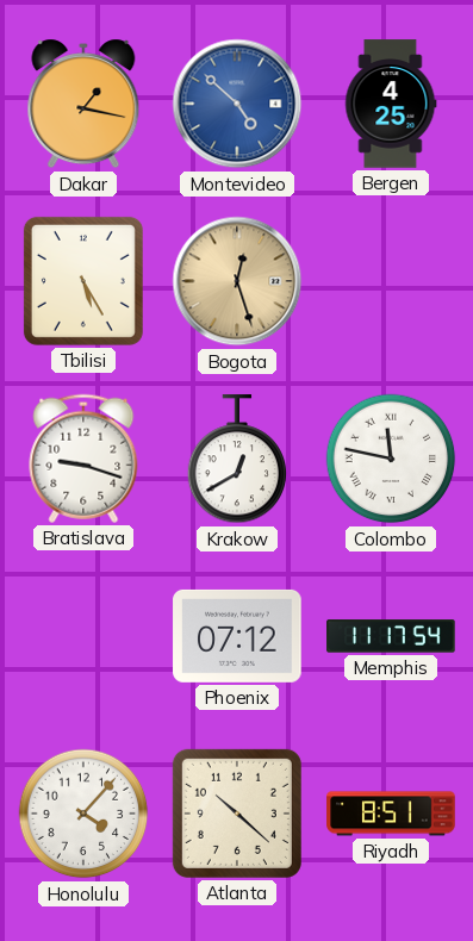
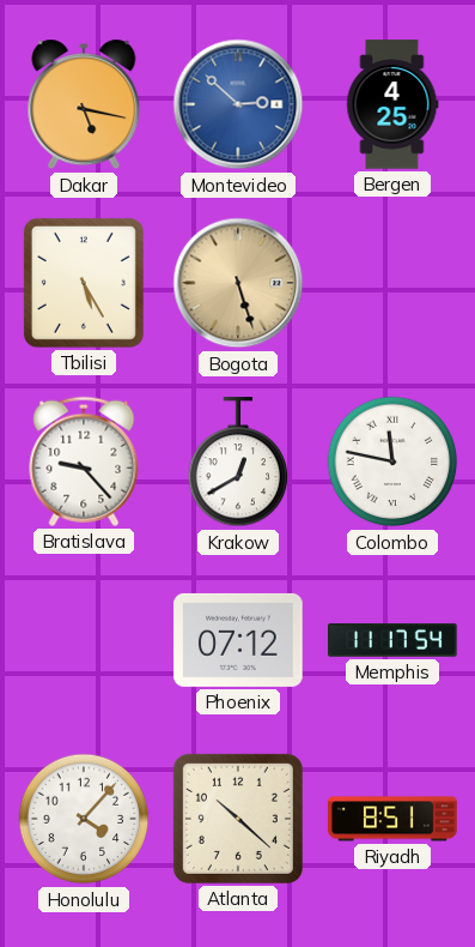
Dakar: 1:17 -> 5:17 (84, 104)
Montevideo: 4:52 -> 2:52 (238, 104)
Bogota: 12:27 -> 5:27 (238, 283)
Bratislava: 9:18 -> 9:23 (84, 462)
